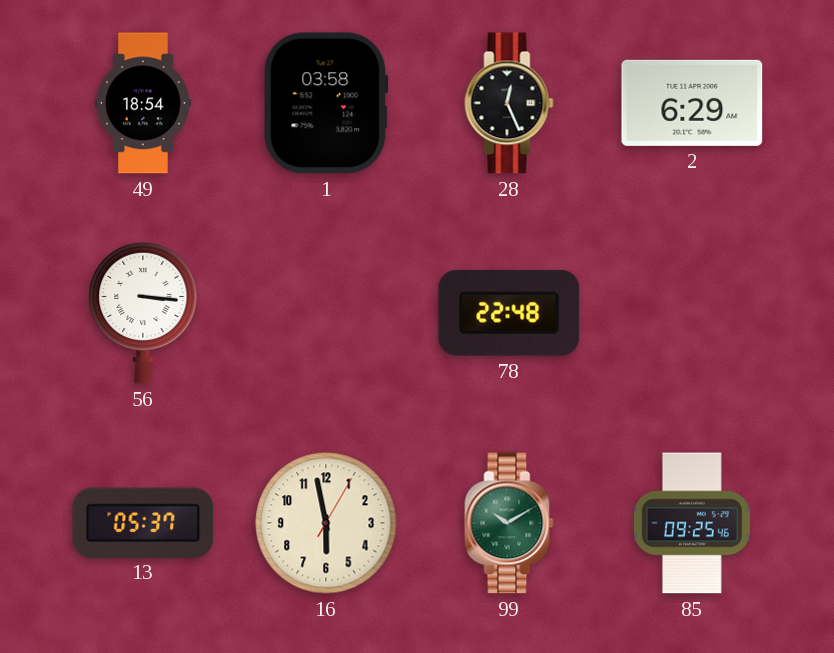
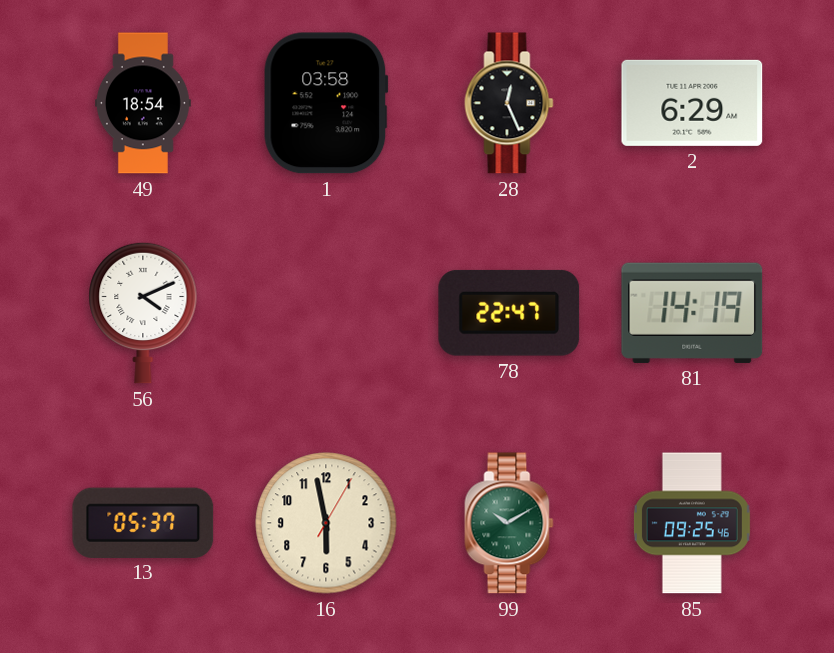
56: 3:16 -> 4:11 (143, 313)
78: 22:48 -> 22:47 (509, 313)
81: none -> 14:19 (692, 313)
